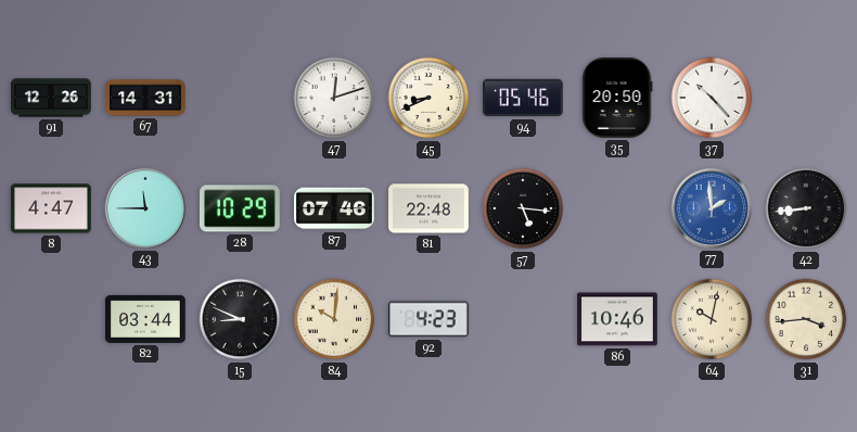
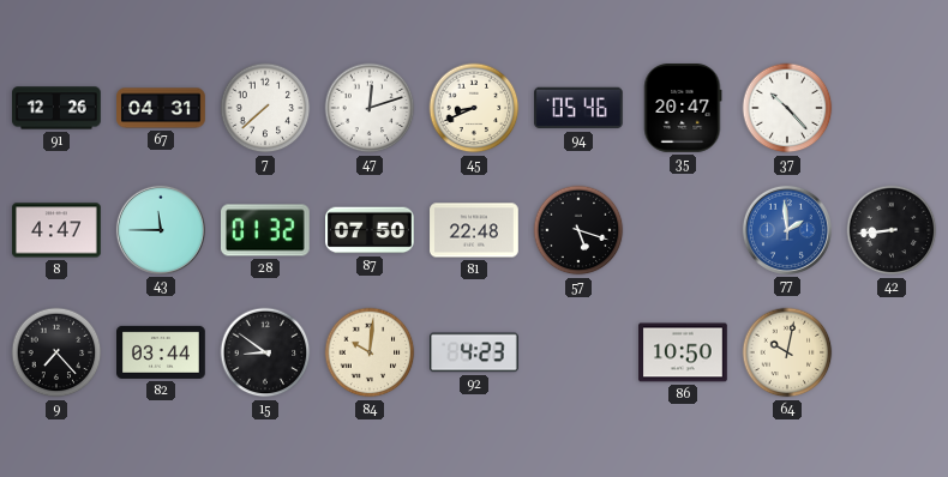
67: 14:31 -> 04:31 (161, 108)
7: none -> 7:38 (265, 108)
35: 20:50 -> 20:47 (683, 109)
28: 10:29 -> 01:32 (266, 230)
87: 07:46 -> 07:50 (370, 230)
57: 5:16 -> 5:18 (578, 230)
9: none -> 7:23 (56, 352)
15: 8:49 -> 8:51 (265, 352)
86: 10:46 -> 10:50 (683, 352)
31: 3:44 -> none (806, 319)
